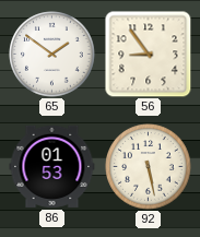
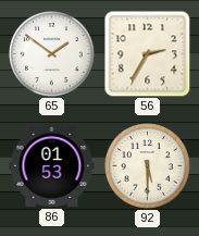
56: 8:54 -> 2:35 (148, 54)
92: 5:28 -> 5:30 (148, 166)
